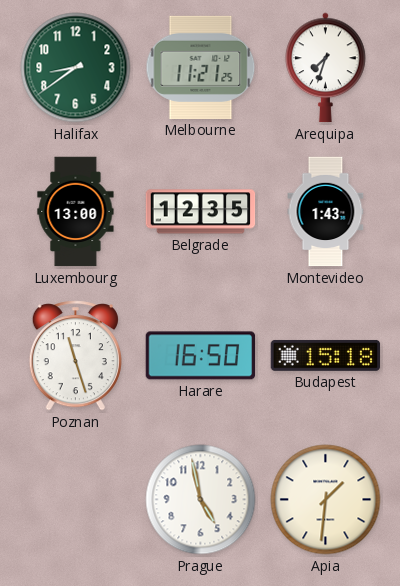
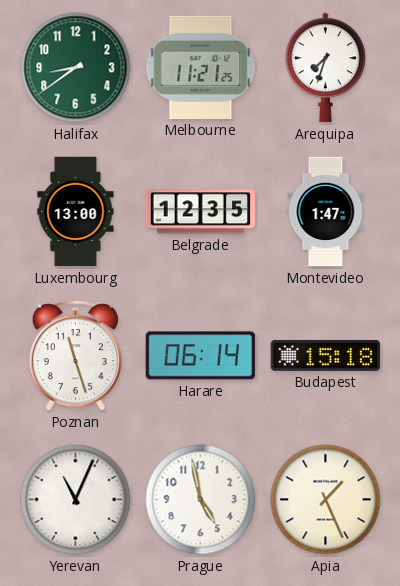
Montevideo: 1:43 -> 1:47 (326, 212)
Harare: 16:50 -> 06:14 (201, 356)
Yerevan: none -> 11:04 (76, 500)
Apia: 1:31 -> 1:26 (326, 500)
